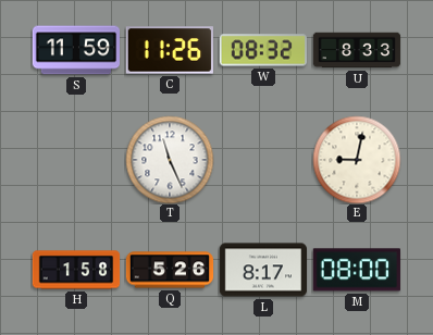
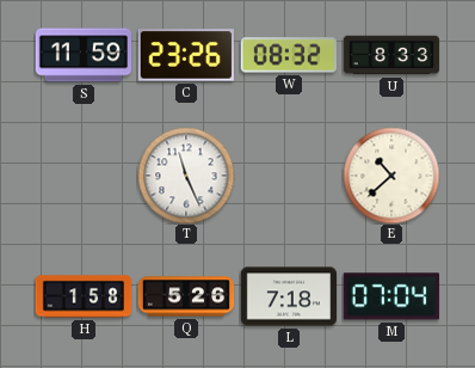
C: 11:26 -> 23:26 (185, 55)
E: 9:02 -> 10:38 (391, 176)
L: 8:17 -> 7:18 (288, 296)
M: 08:00 -> 07:04 (391, 296)
